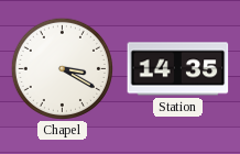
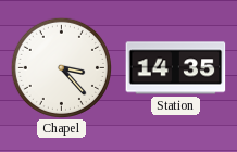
Chapel: 3:20 -> 3:23 (61, 67)
